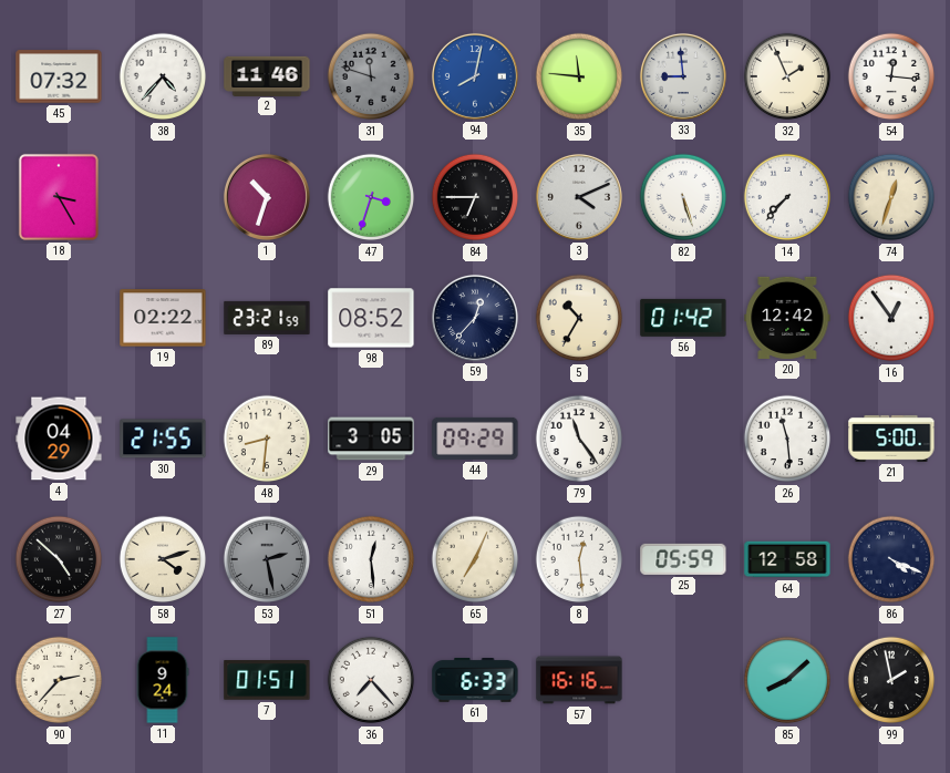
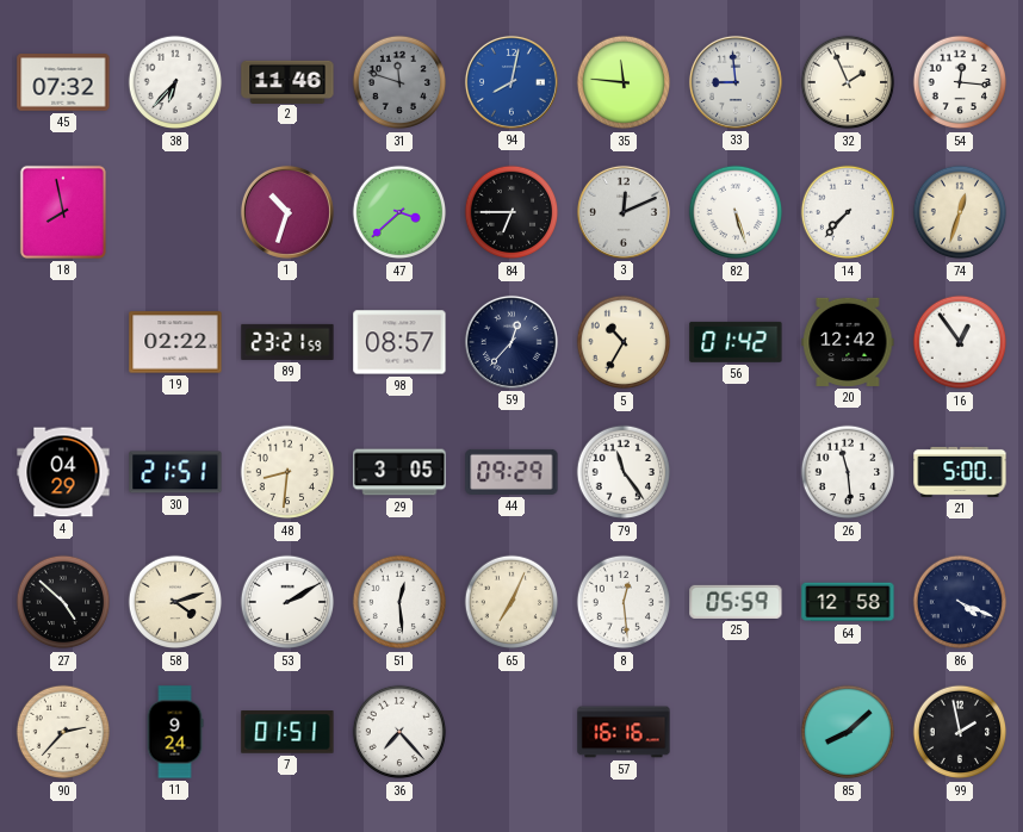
38: 4:37 -> 6:37 (175, 82)
18: 3:25 -> 7:58 (63, 212)
47: 3:33 -> 3:38 (399, 212)
3: 4:11 -> 12:11 (624, 212)
98: 08:52 -> 08:57 (399, 342)
30: 21:55 -> 21:51 (175, 472)
53: 2:28 -> 2:10 (287, 602)
53 dial: grey -> white (287, 602)
61: 6:33 -> none (475, 681)
